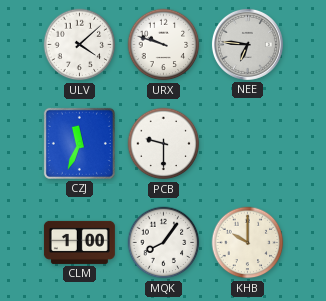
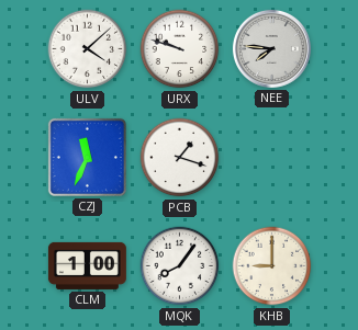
NEE: 6:46 -> 7:46 (271, 48)
PCB: 9:30 -> 1:18 (180, 158)
KHB: 10:00 -> 9:00 (272, 266)
